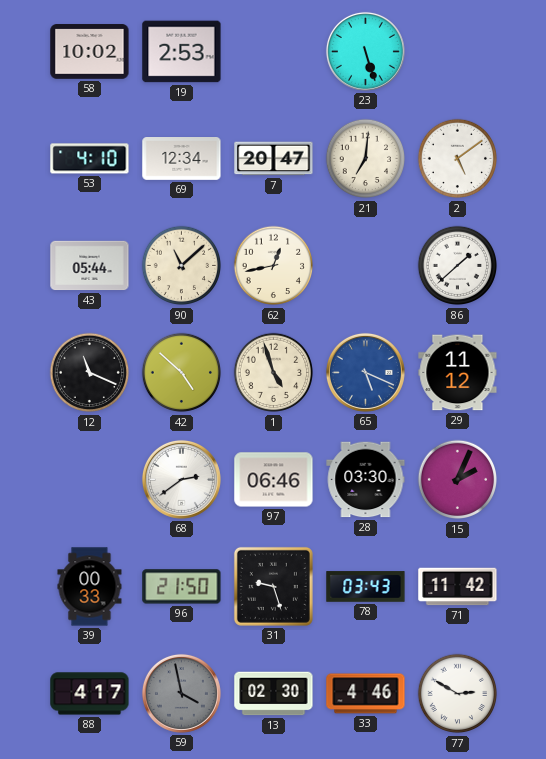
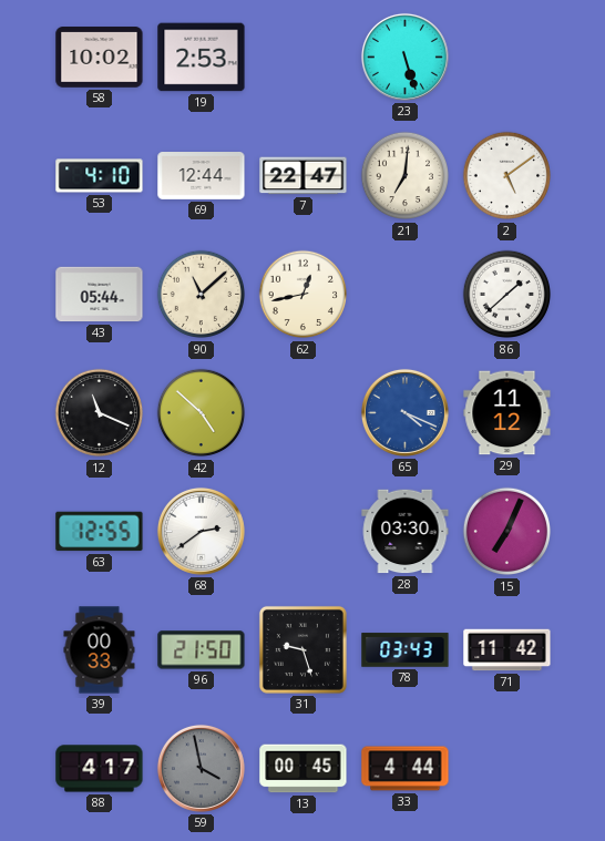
69: 12:34 -> 12:44 (202, 176)
7: 20:47 -> 22:47 (304, 176)
1: 4:57 -> none (274, 373)
65: 5:19 -> 4:19 (404, 412)
63: none -> 12:55 (100, 532)
97: 06:46 -> none (274, 480)
15: 2:04 -> 7:04 (507, 532)
13: 02:30 -> 00:45 (304, 769)
33: 4:46 -> 4:44 (406, 769)
77: 2:50 -> none (458, 694)
